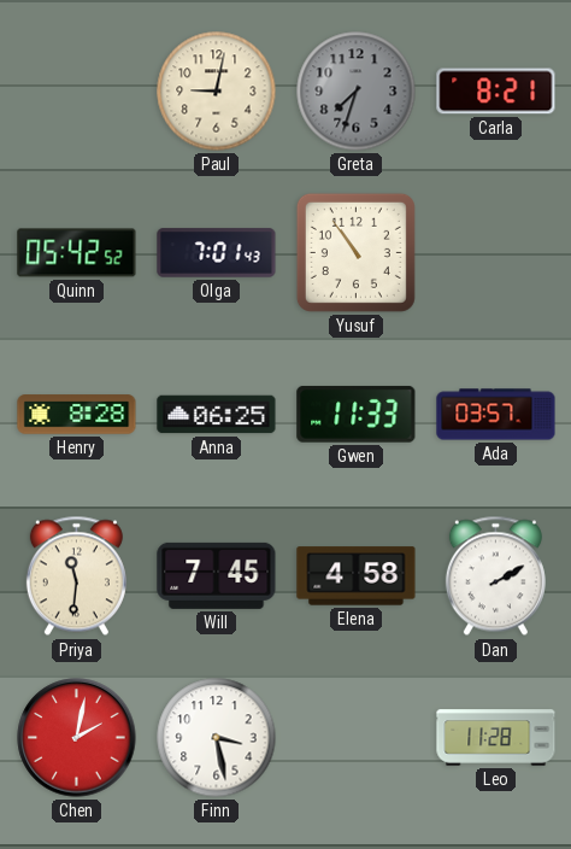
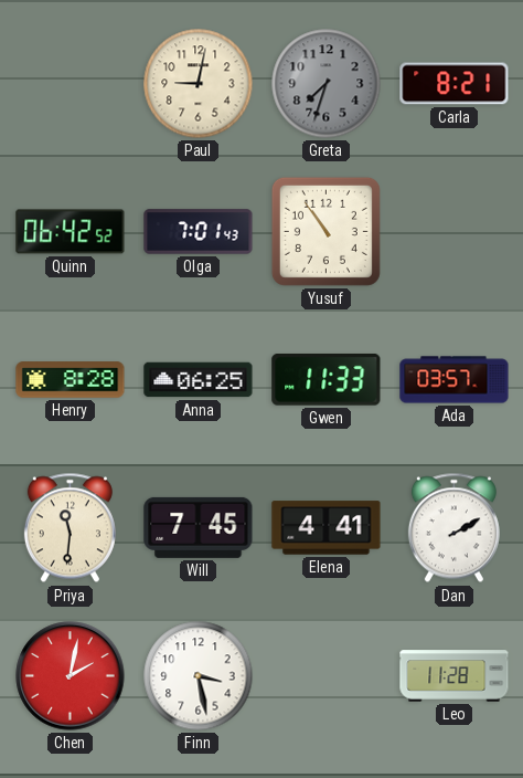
Quinn: 05:42 -> 06:42 (71, 232)
Elena: 4:58 -> 4:41 (327, 528)
